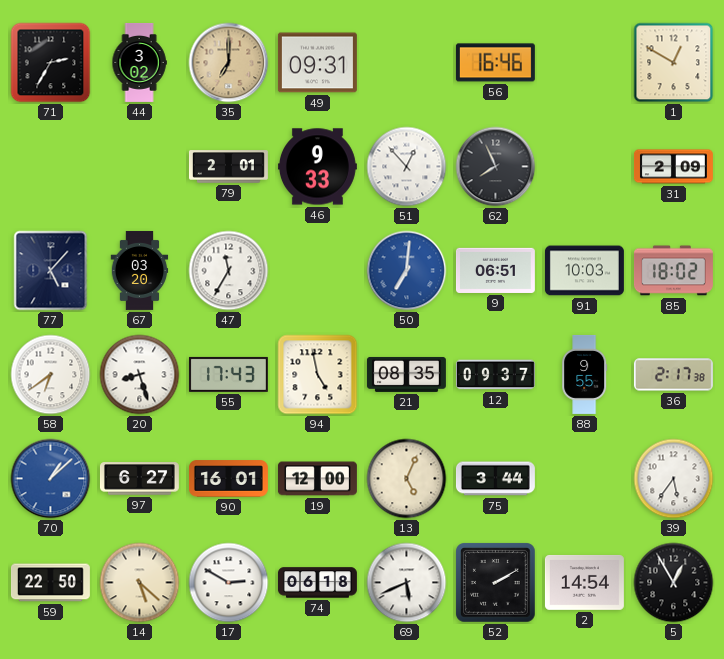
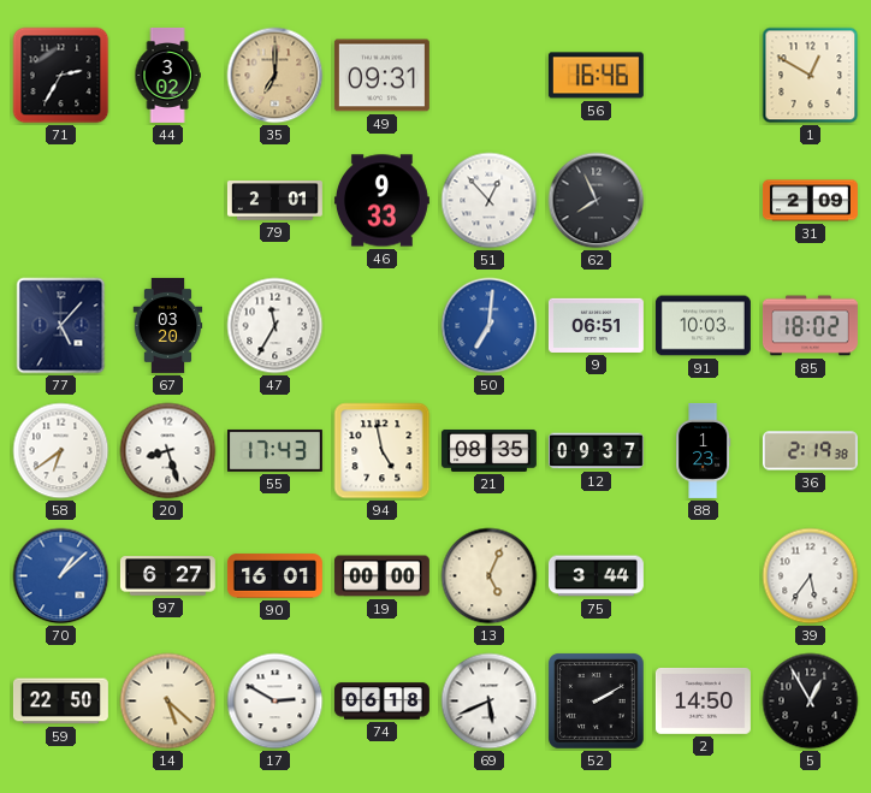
88: 9:55 -> 1:23 (704, 450)
36: 2:17 -> 2:19 (810, 451)
19: 12:00 -> 00:00 (381, 576)
2: 14:54 -> 14:50 (703, 700)
